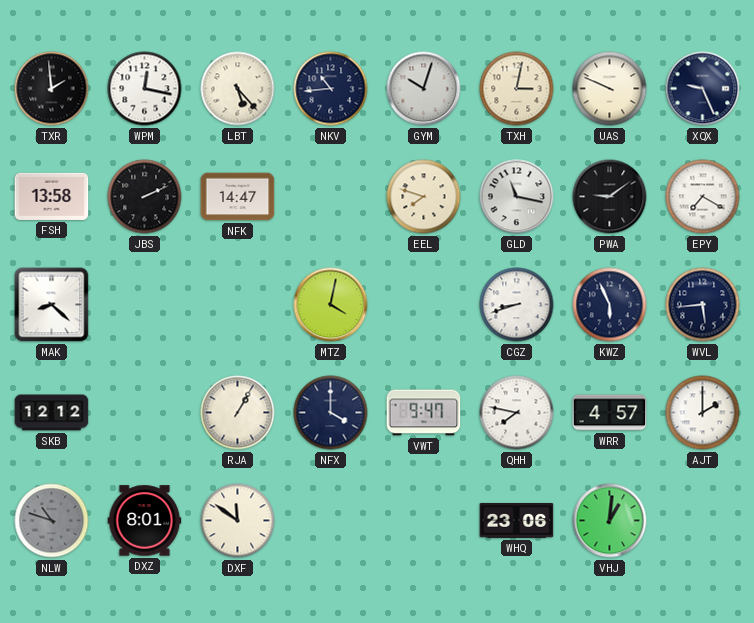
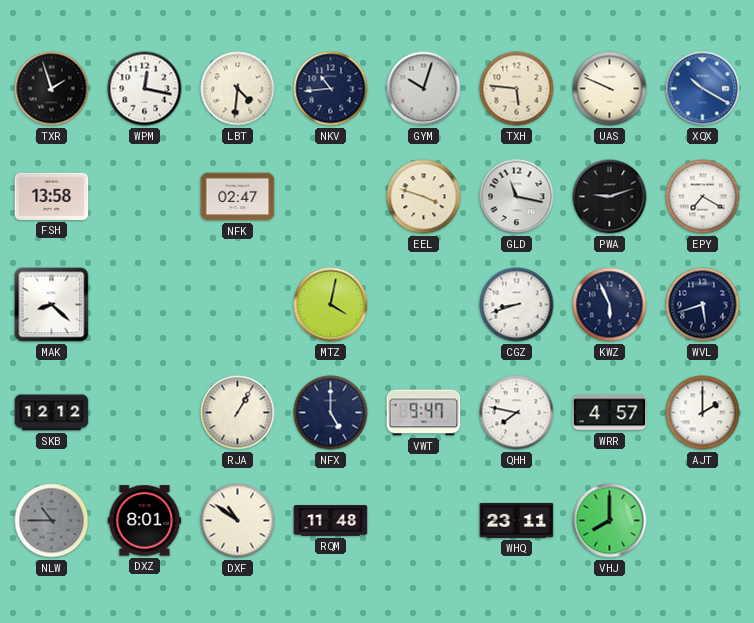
TXR: 1:59 -> 1:57 (52, 89)
LBT: 5:23 -> 4:31 (238, 89)
TXH: 3:02 -> 5:46 (517, 89)
XQX: 9:26 -> 10:20 (703, 89)
XQX dial: navy -> blue (703, 89)
JBS: 2:11 -> none (145, 197)
NFK: 14:47 -> 02:47 (238, 197)
EEL: 7:48 -> 3:48 (424, 197)
PWA: 9:09 -> 9:12 (610, 197)
WVL: 5:44 -> 5:42 (703, 305)
NFX: 4:00 -> 5:00 (331, 413)
NLW: 10:48 -> 10:45 (52, 521)
DXF: 11:51 -> 10:51 (238, 521)
RQM: none -> 11:48 (331, 521)
WHQ: 23:06 -> 23:11 (517, 520)
VHJ: 1:01 -> 8:00 (610, 521)
